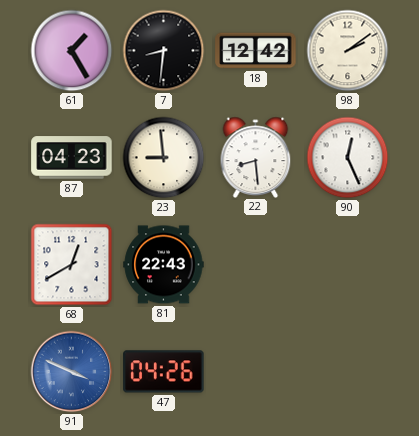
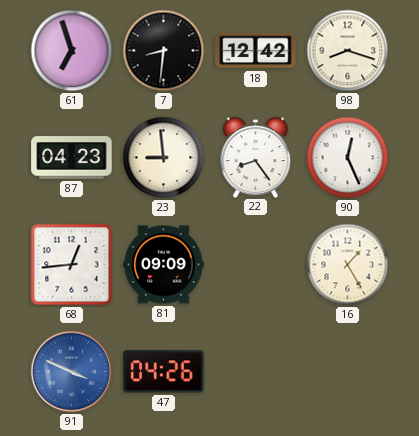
61: 1:25 -> 6:57 (72, 51)
98: 2:09 -> 8:18 (348, 51)
22: 8:29 -> 8:24 (256, 157)
68: 12:40 -> 12:44 (72, 265)
81: 22:43 -> 09:09 (164, 265)
16: none -> 1:25 (348, 265)
